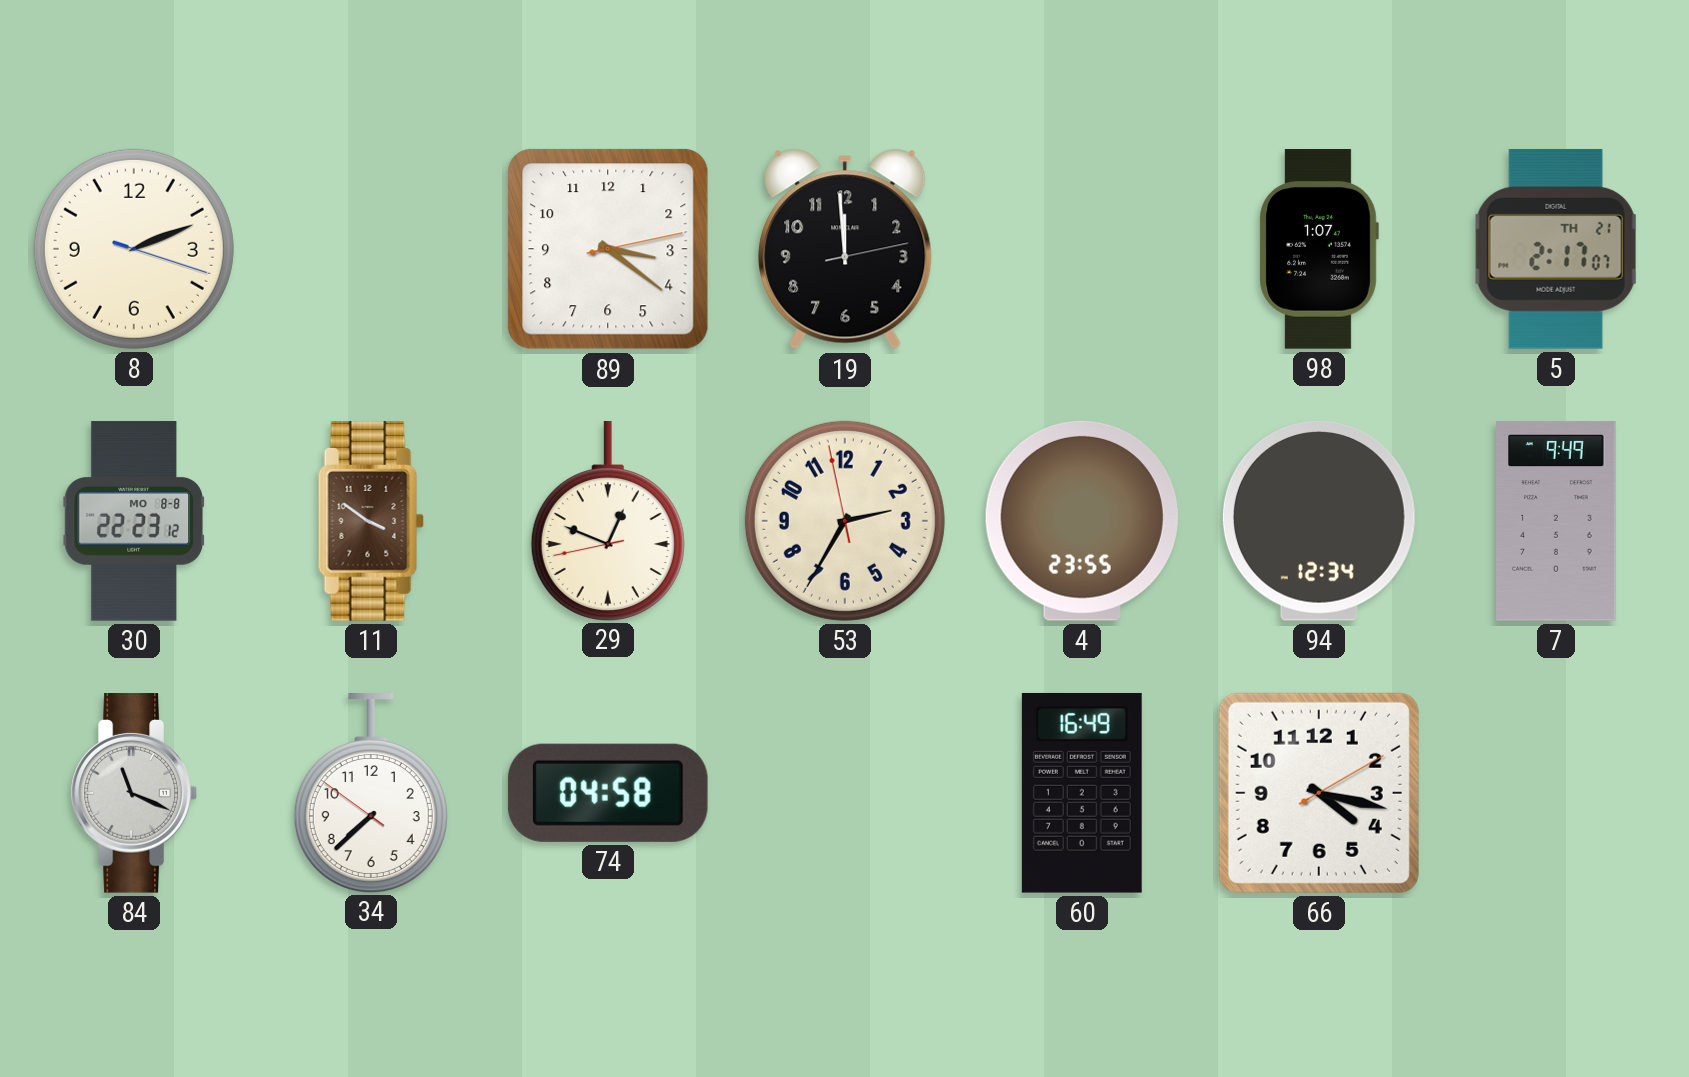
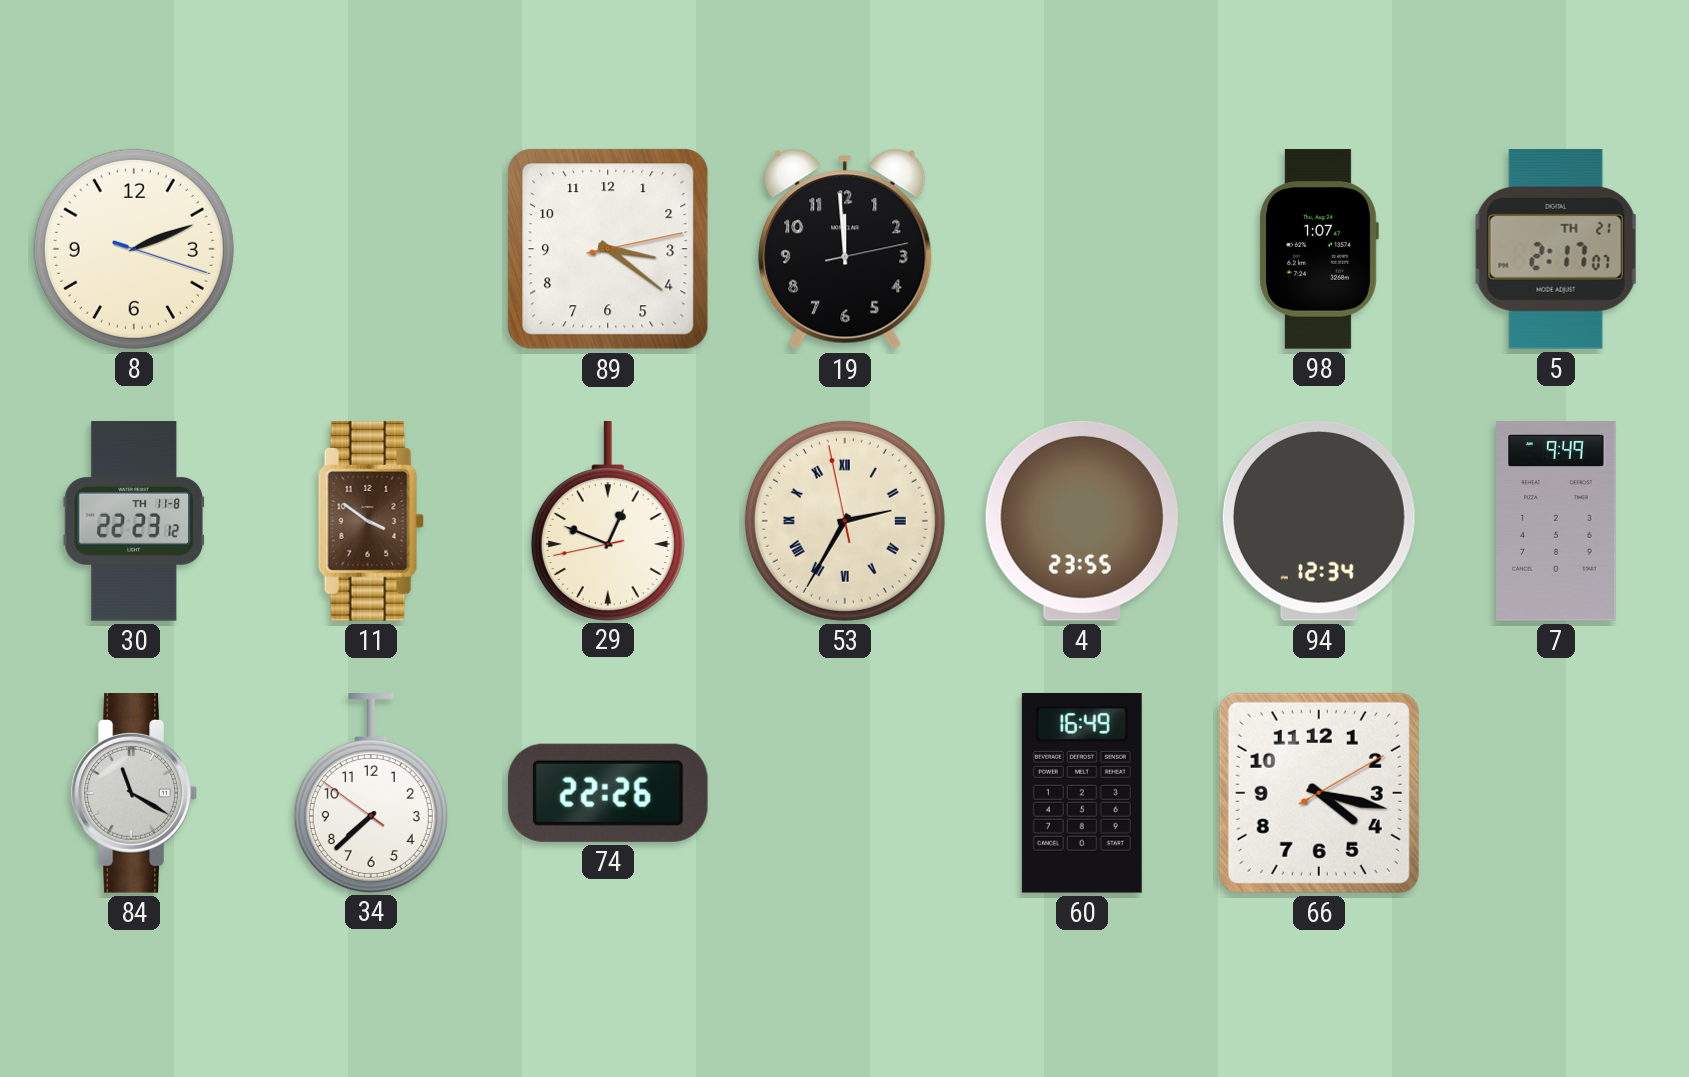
30 date: MO 8-8 -> TH 11-8 (133, 521)
53 numerals: Arabic -> Roman (845, 521)
84: 11:19 -> 11:20 (134, 794)
74: 04:58 -> 22:26 (608, 793)
